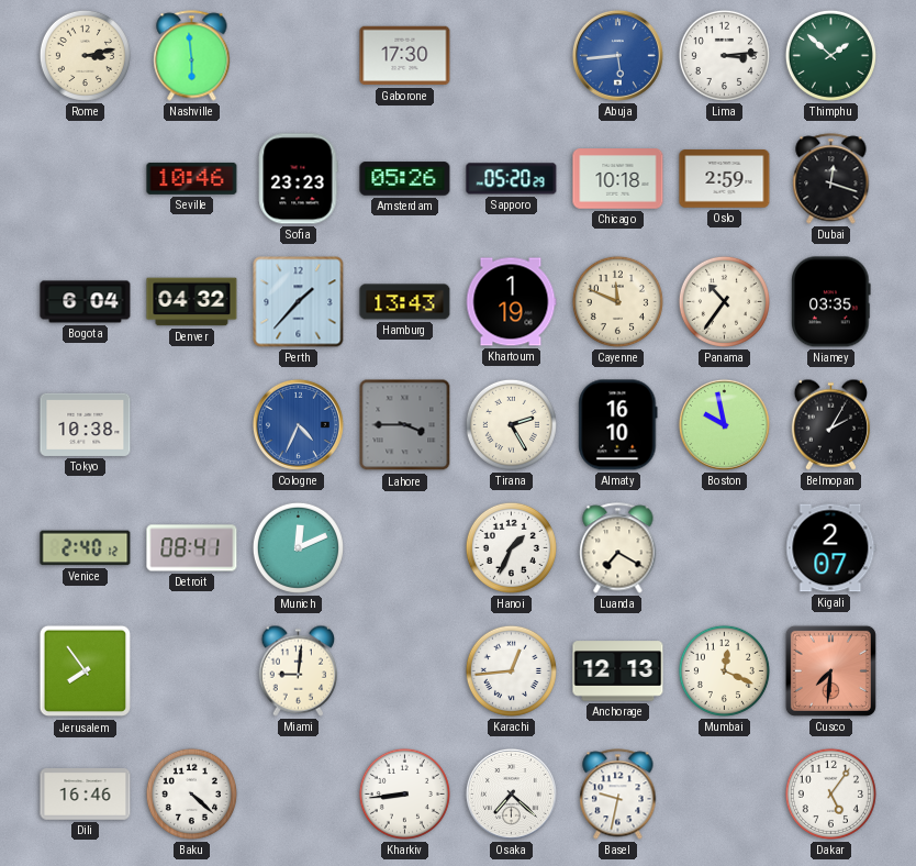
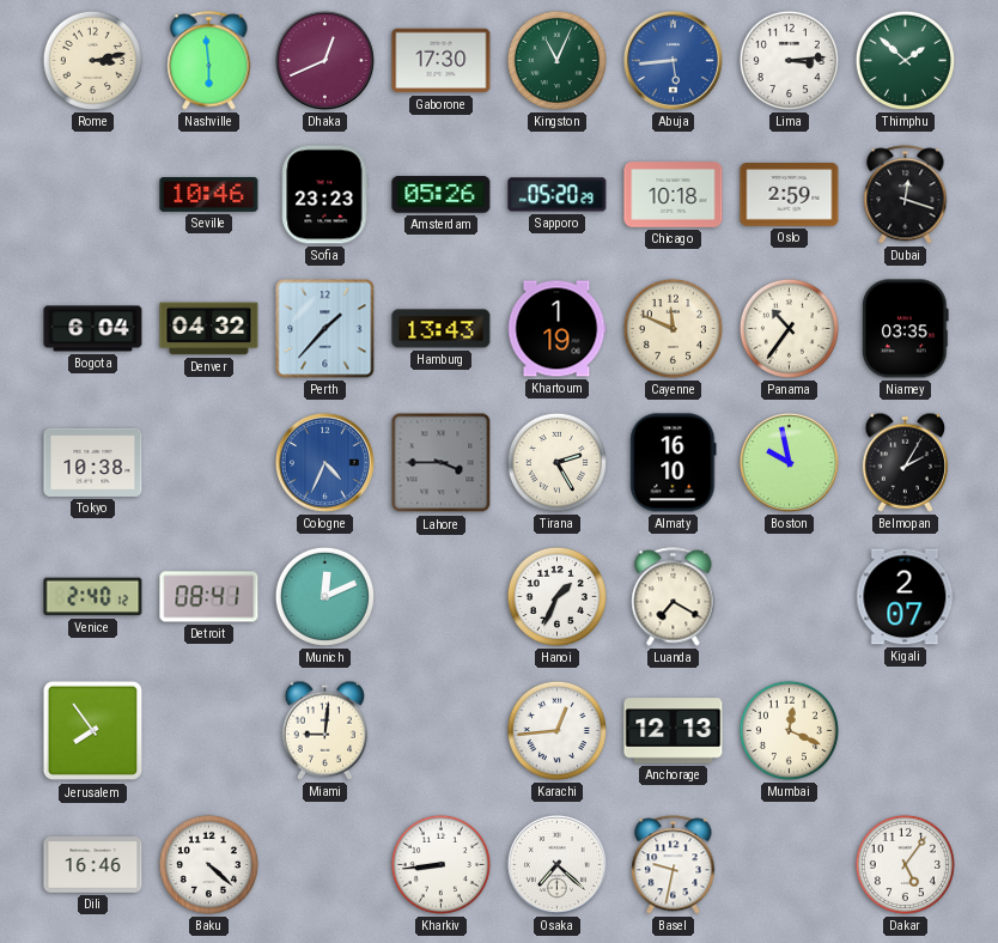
Dhaka: none -> 12:41 (324, 60)
Kingston: none -> 11:04 (556, 60)
Cusco: 7:31 -> none (830, 670)
